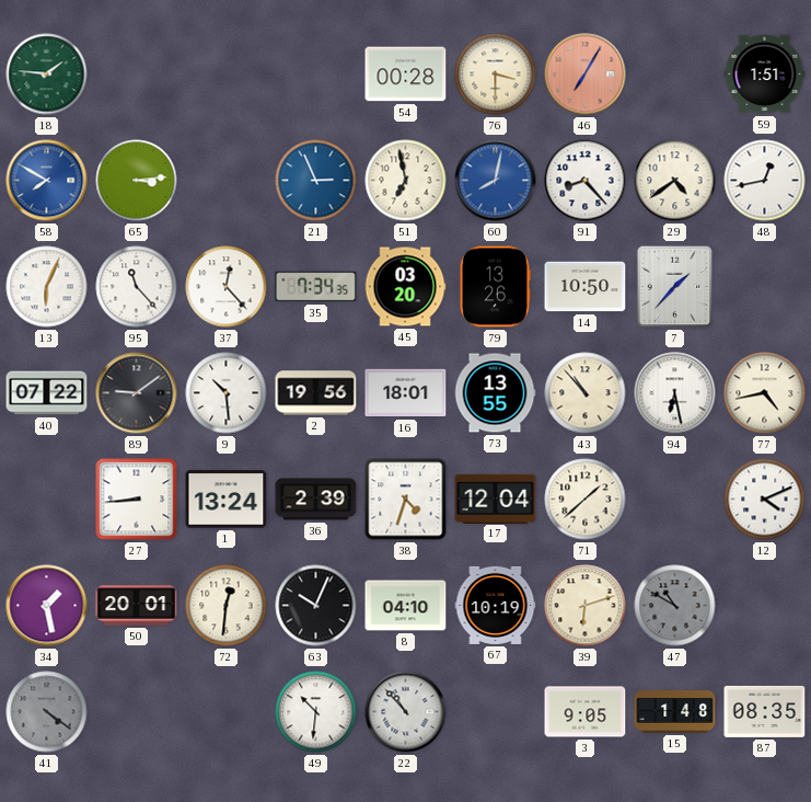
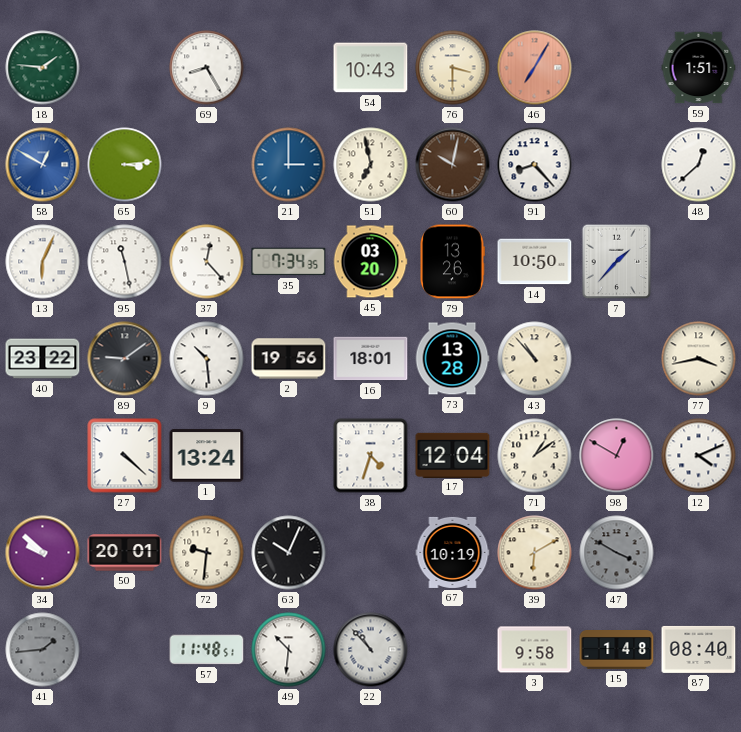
69: none -> 8:25 (207, 68)
54: 00:28 -> 10:43 (371, 68)
58: 7:50 -> 12:50 (43, 165)
21: 2:56 -> 3:00 (289, 165)
60: 8:02 -> 10:02 (453, 165)
60 dial: blue -> brown (453, 165)
29: 4:39 -> none (675, 181)
48: 12:43 -> 12:38 (699, 165)
95: 11:23 -> 11:28 (125, 262)
40: 07:22 -> 23:22 (43, 359)
73: 13:55 -> 13:28 (452, 359)
94: 6:28 -> none (675, 393)
77: 4:43 -> 3:43 (699, 359)
27: 8:44 -> 4:22 (125, 456)
36: 2:39 -> none (316, 500)
71: 1:38 -> 1:09 (535, 456)
98: none -> 12:50 (617, 456)
34: 1:28 -> 9:52 (43, 553)
72: 12:31 -> 9:31 (207, 553)
8: 04:10 -> none (406, 606)
39: 6:12 -> 6:10 (535, 553)
47: 10:50 -> 3:50 (617, 553)
41: 4:21 -> 1:44 (43, 650)
57: none -> 11:48 (207, 650)
3: 9:05 -> 9:58 (535, 650)
87: 08:35 -> 08:40 (699, 649)
